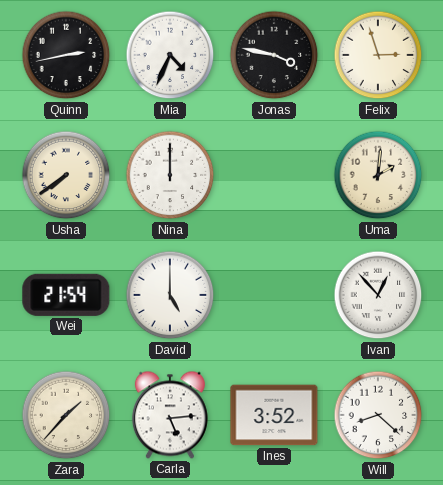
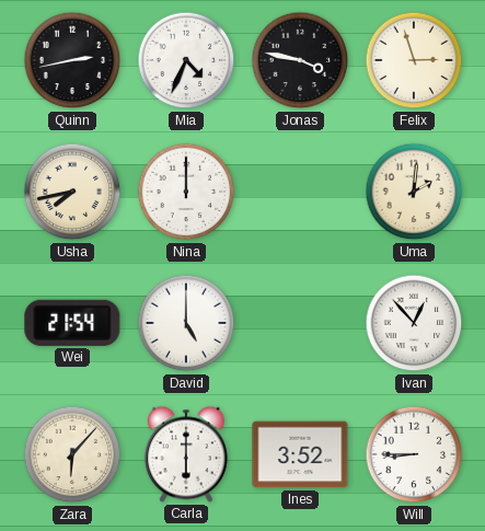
Usha: 7:39 -> 7:43 (72, 192)
Zara: 1:37 -> 6:07 (72, 454)
Carla: 5:14 -> 6:00 (186, 454)
Will: 8:22 -> 8:45 (414, 454)
